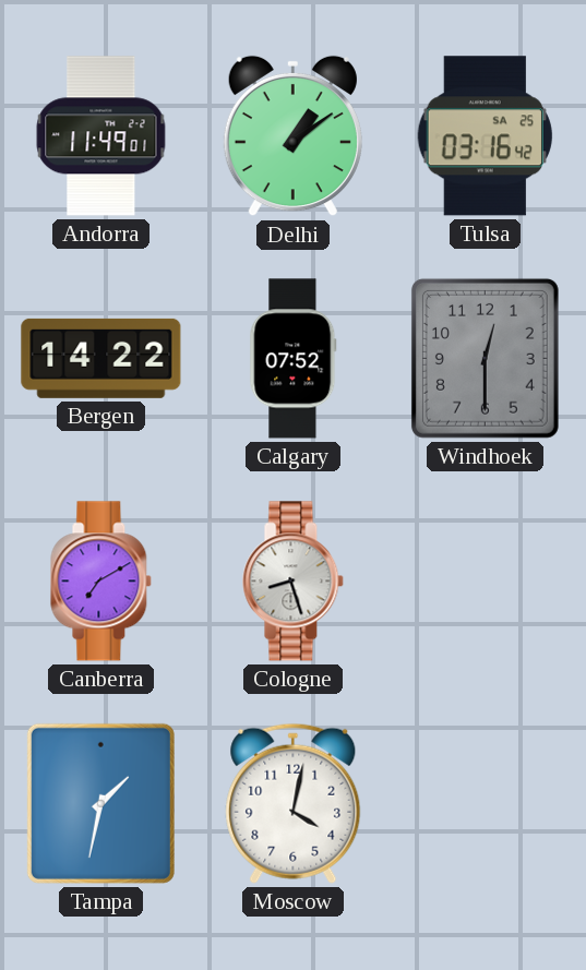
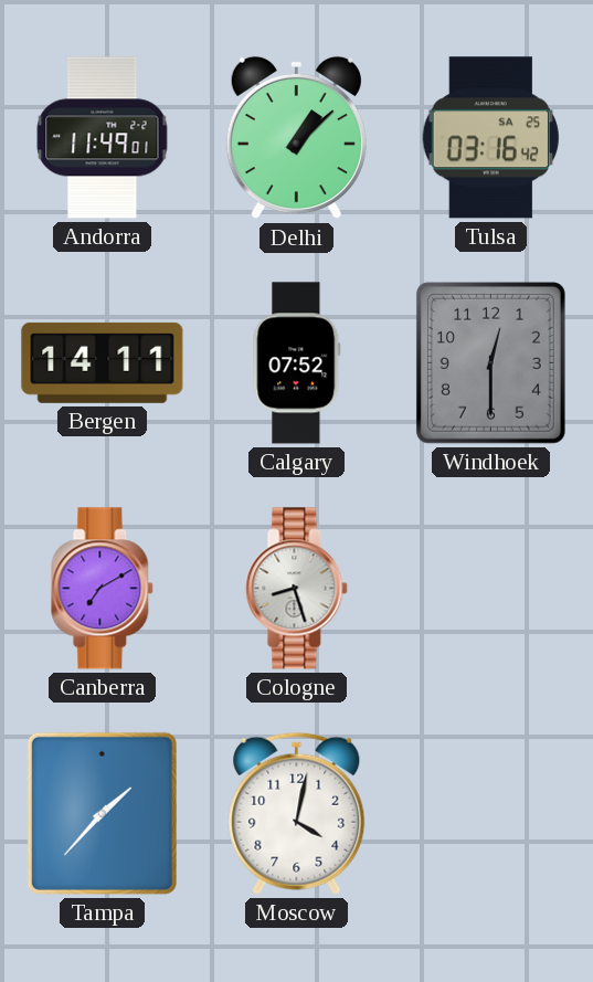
Delhi: 1:09 -> 1:08 (296, 138)
Bergen: 14:22 -> 14:11 (103, 362)
Tampa: 1:32 -> 1:37 (102, 813)
